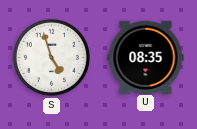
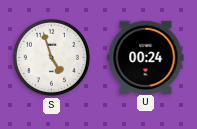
U: 08:35 -> 00:24 (146, 57)
